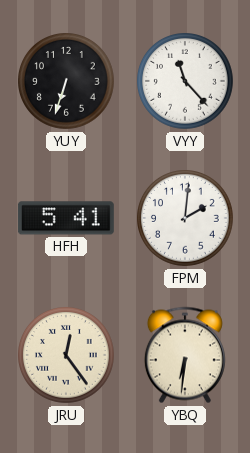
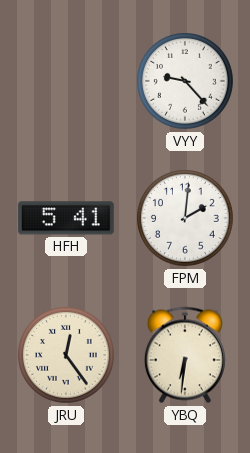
YUY: 6:33 -> none (67, 82)
VYY: 11:23 -> 9:23 (186, 82)
